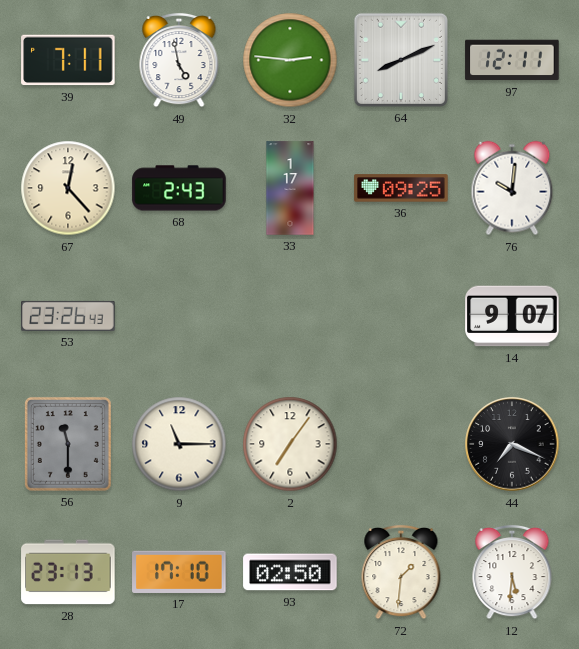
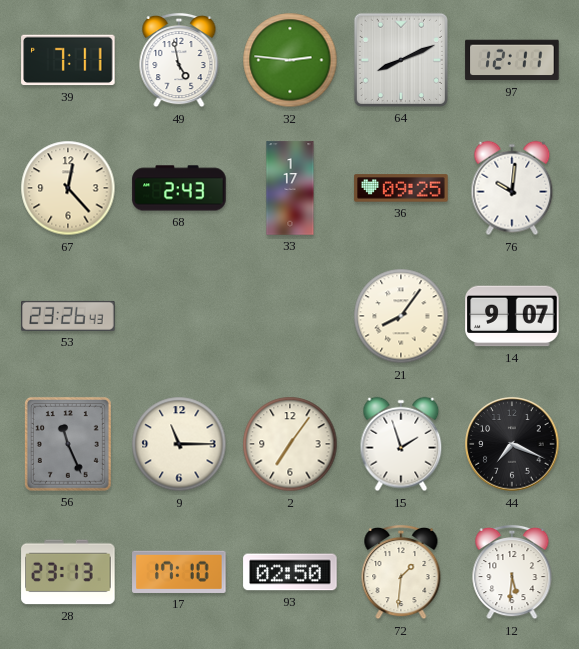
21: none -> 8:06 (401, 316)
56: 11:30 -> 11:26 (68, 444)
15: none -> 1:57 (401, 444)
